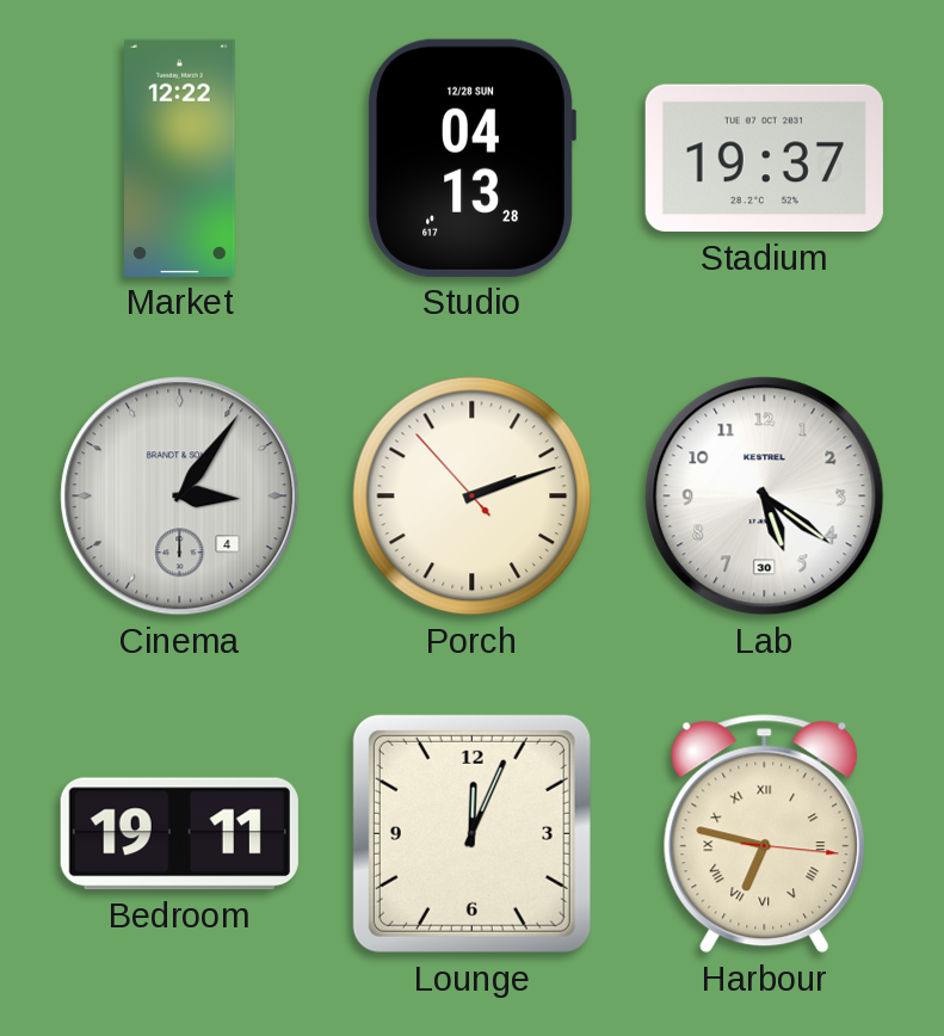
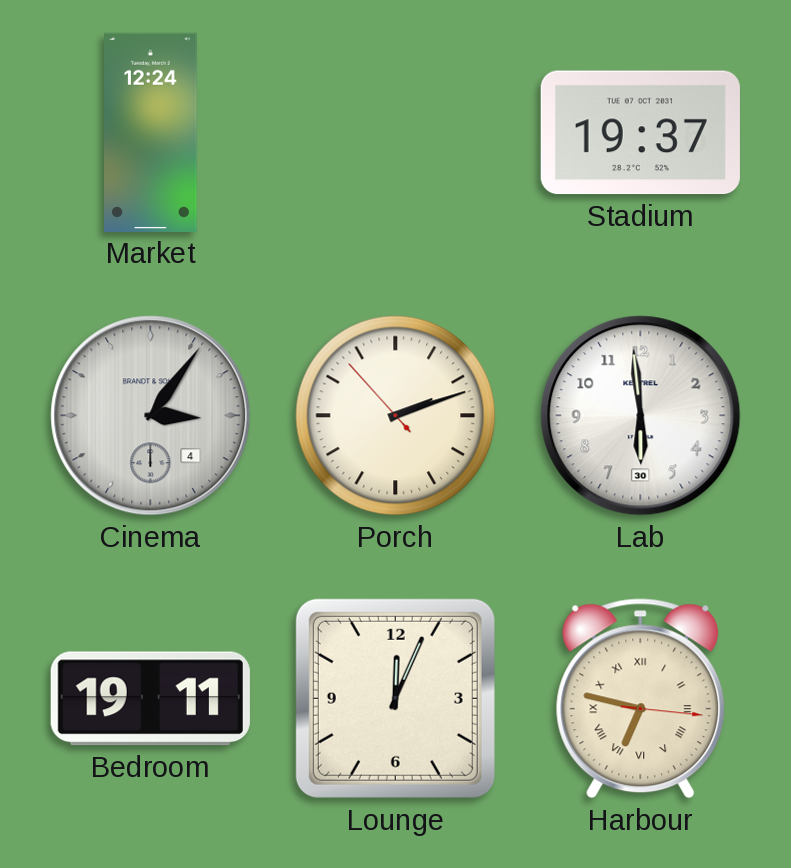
Market: 12:22 -> 12:24 (151, 132)
Studio: 04:13 -> none (471, 158)
Lab: 5:21 -> 5:59 (641, 416)
